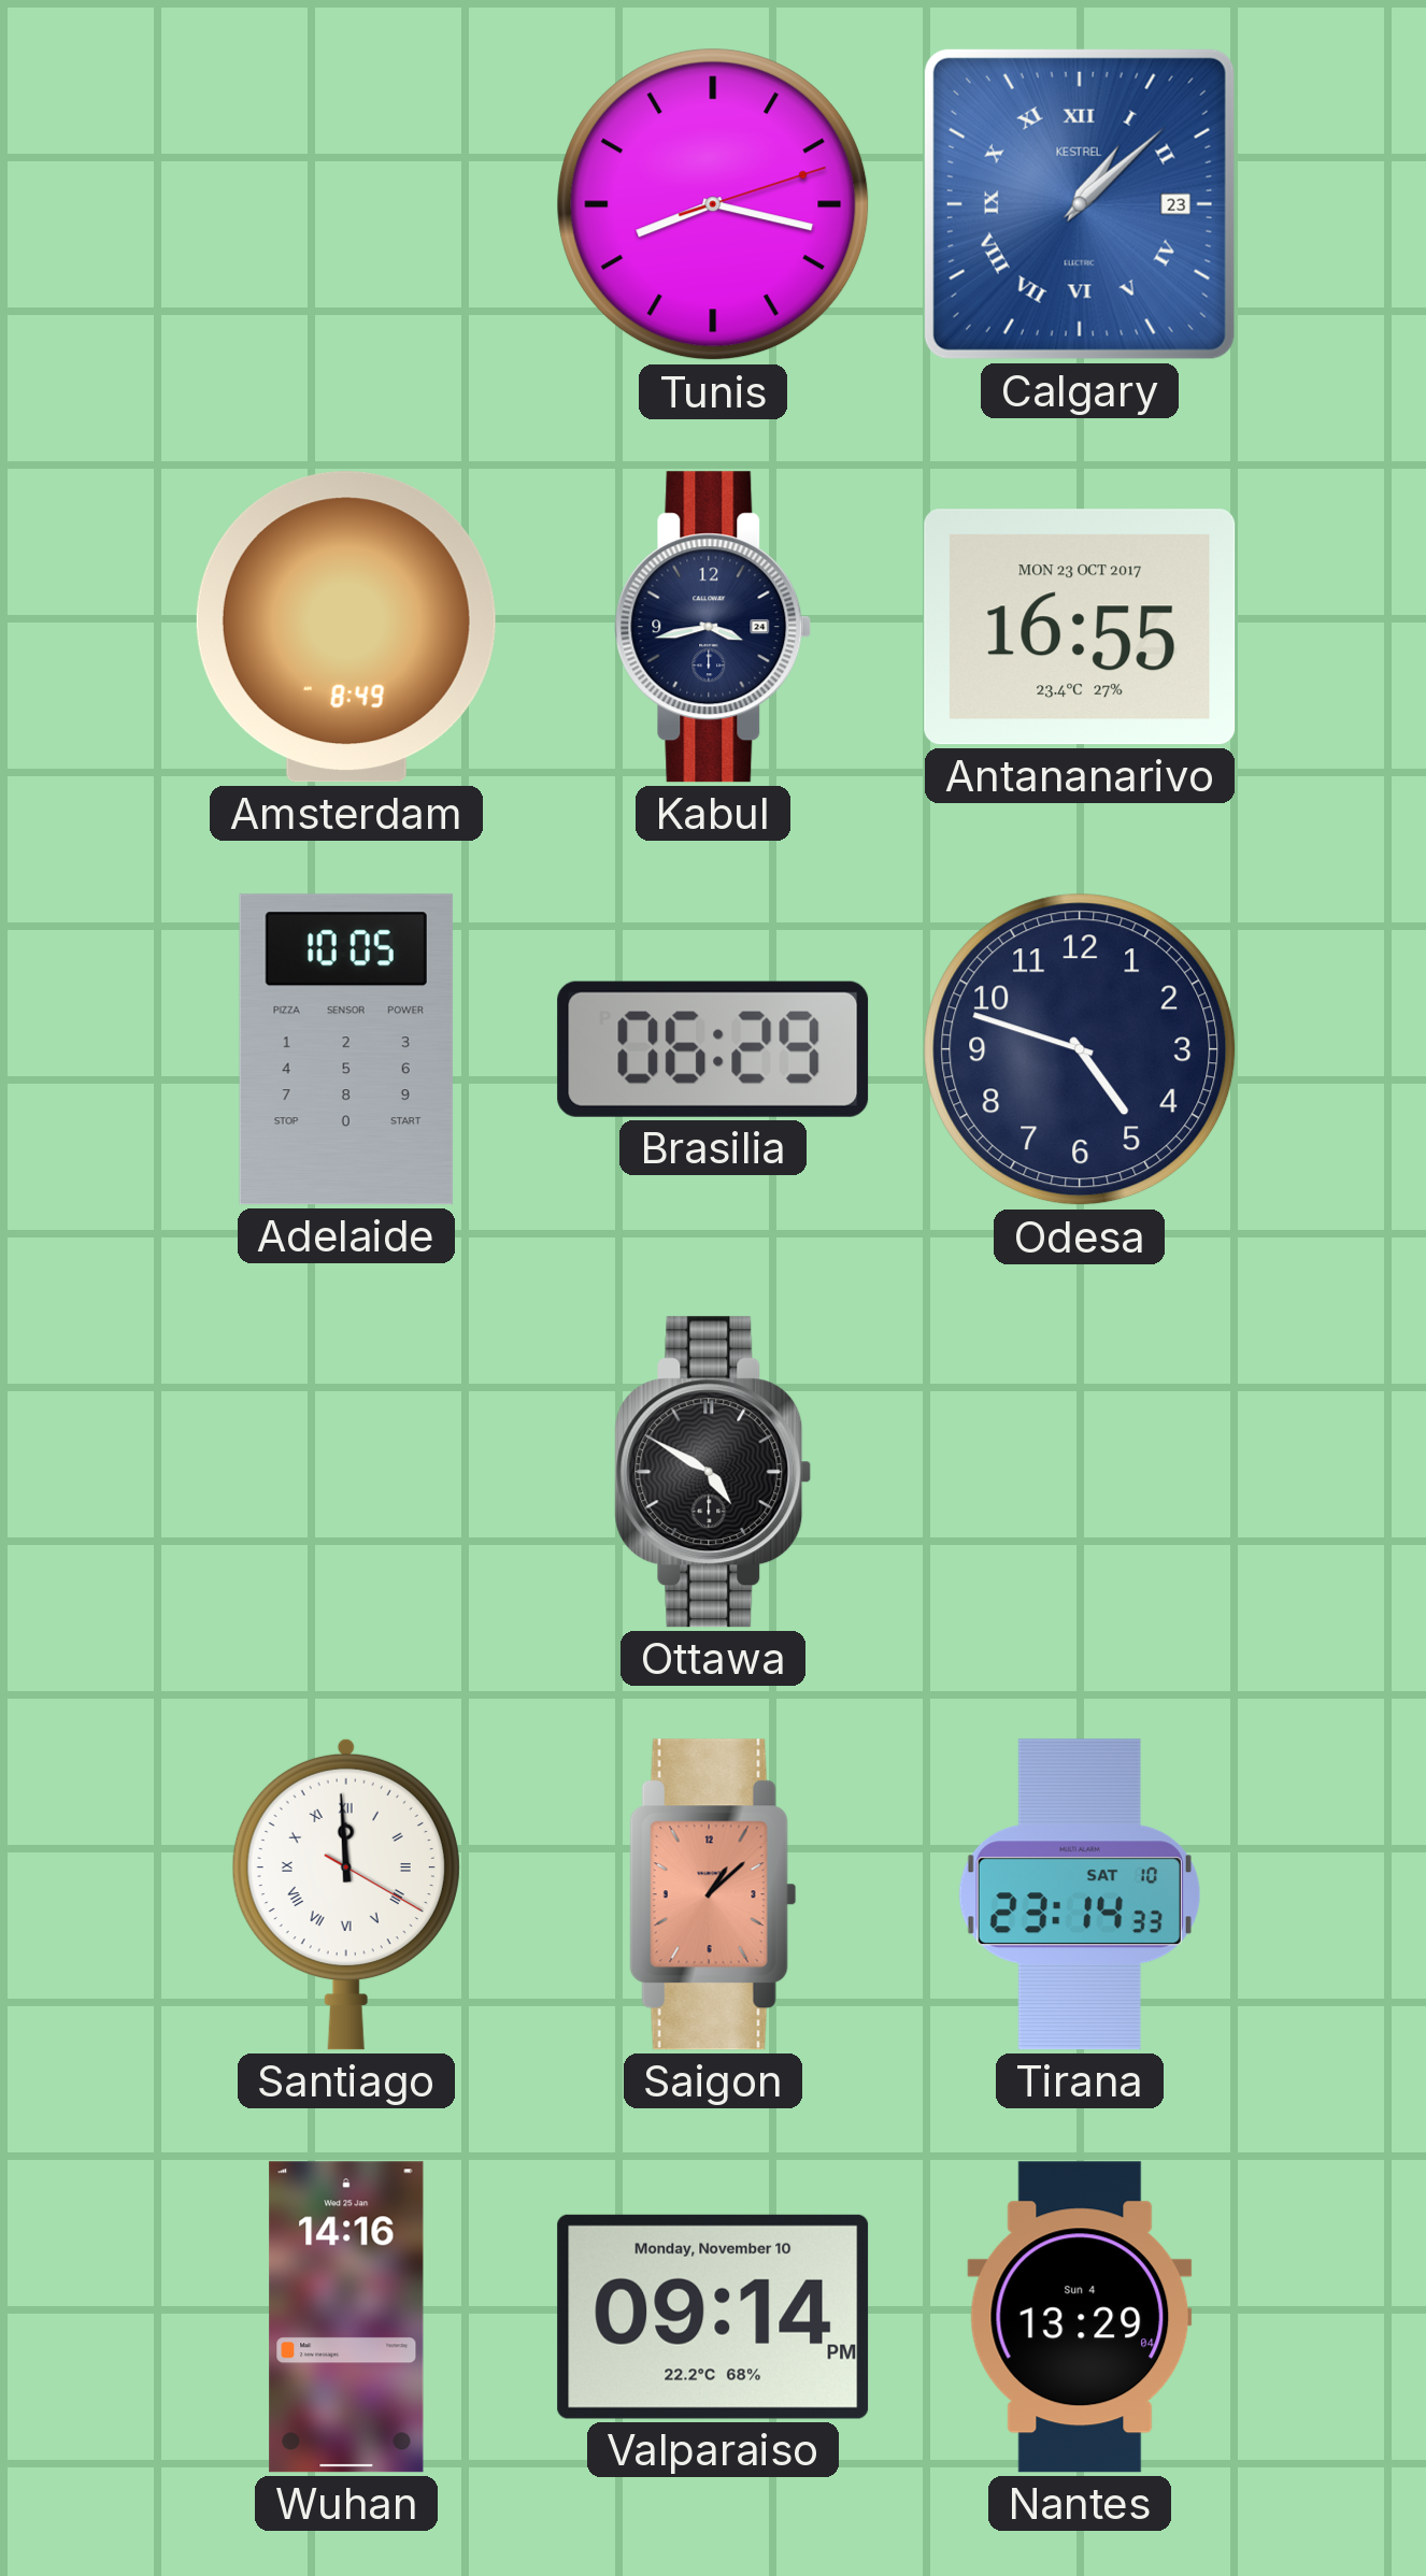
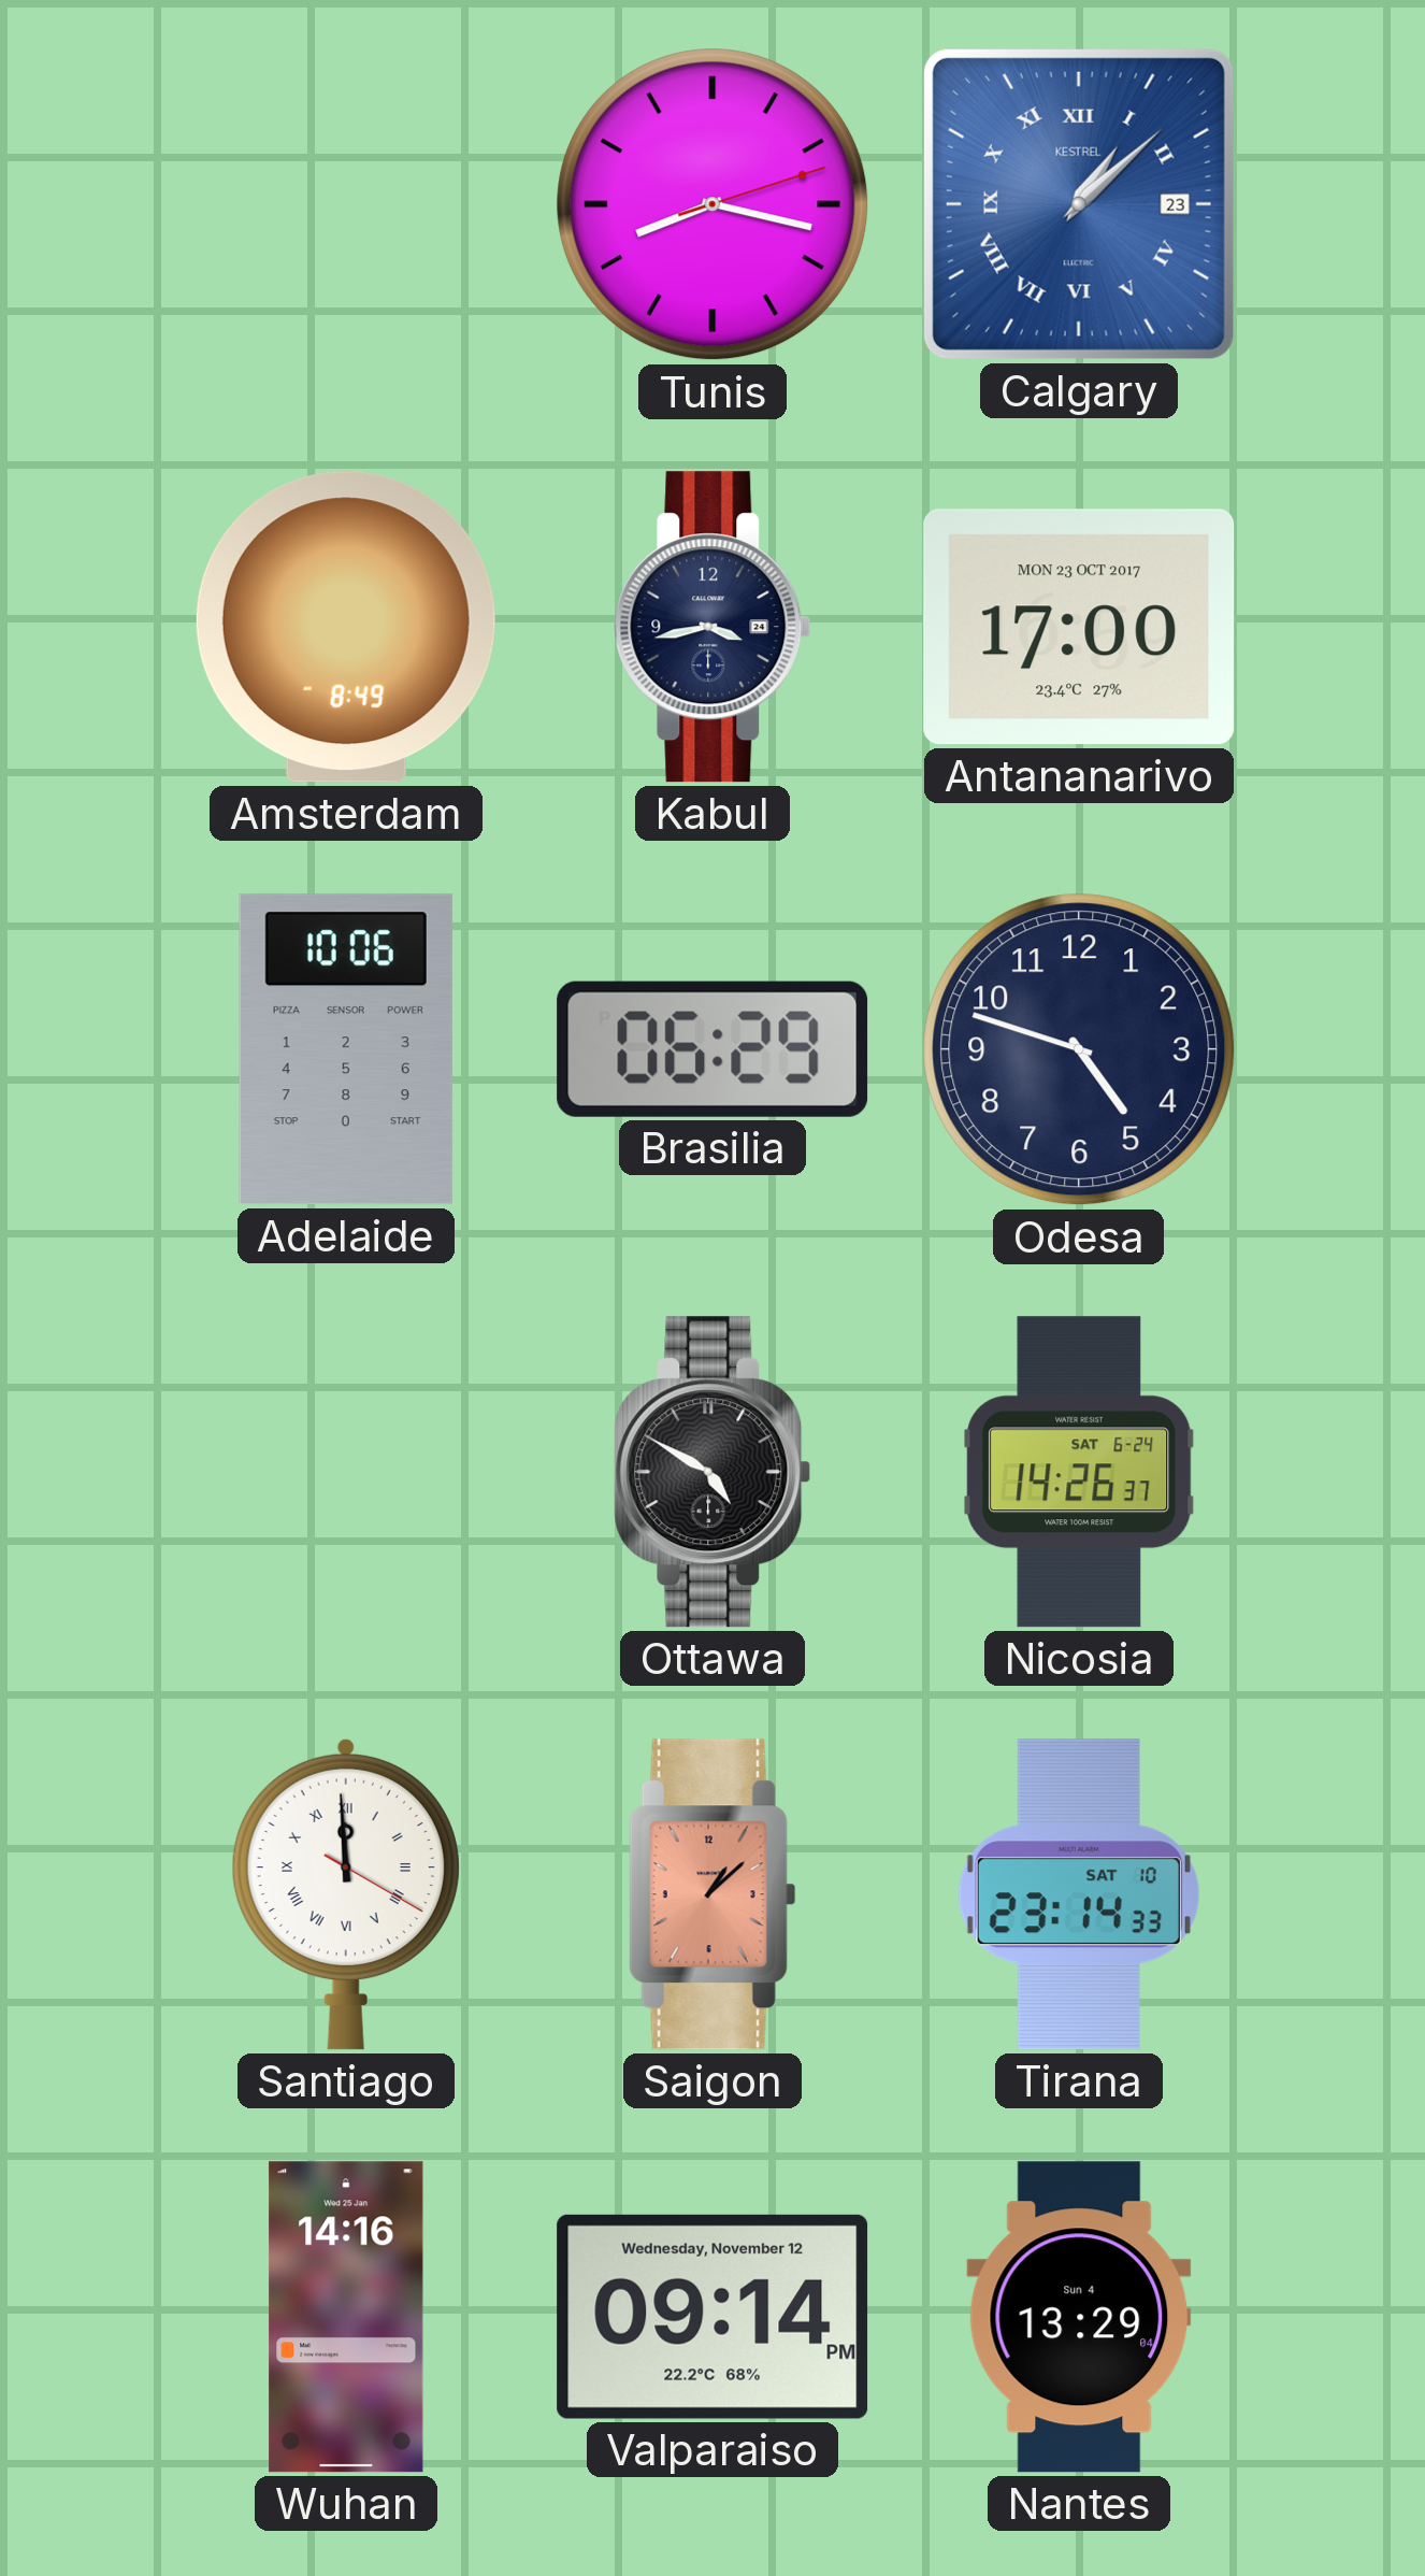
Antananarivo: 16:55 -> 17:00 (1079, 627)
Adelaide: 10:05 -> 10:06 (346, 1049)
Nicosia: none -> 14:26 (1079, 1472)
Valparaiso date: Monday, November 10 -> Wednesday, November 12 (712, 2317)
